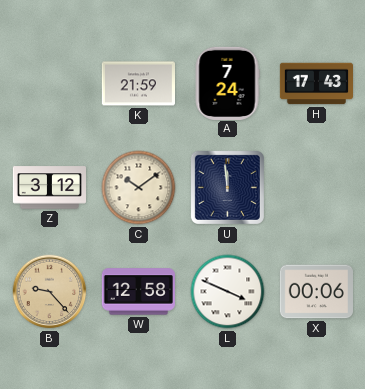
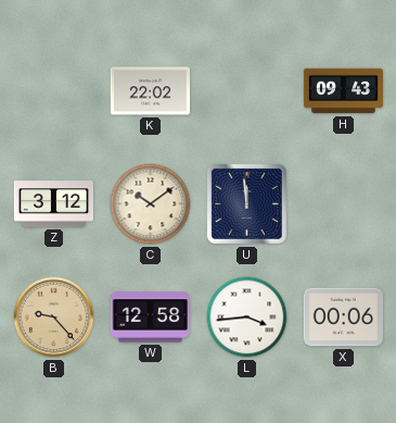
K: 21:59 -> 22:02 (150, 91)
A: 7:24 -> none (227, 83)
H: 17:43 -> 09:43 (343, 91)
L: 3:49 -> 3:44 (247, 318)
